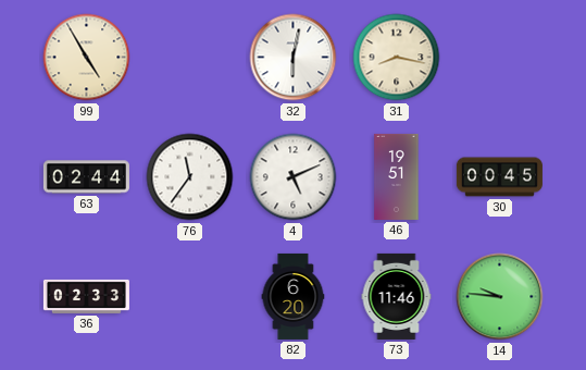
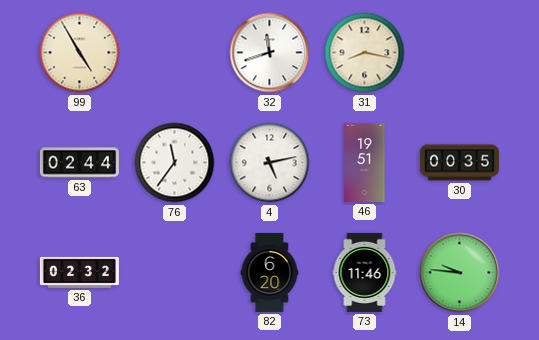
32: 6:02 -> 11:42 (270, 53)
4: 5:11 -> 5:13 (270, 163)
30: 00:45 -> 00:35 (459, 163)
36: 02:33 -> 02:32 (79, 272)
